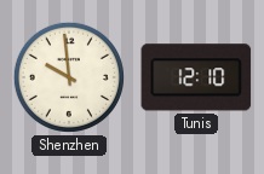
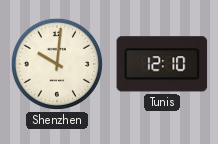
Shenzhen: 9:59 -> 10:01 (57, 64)
